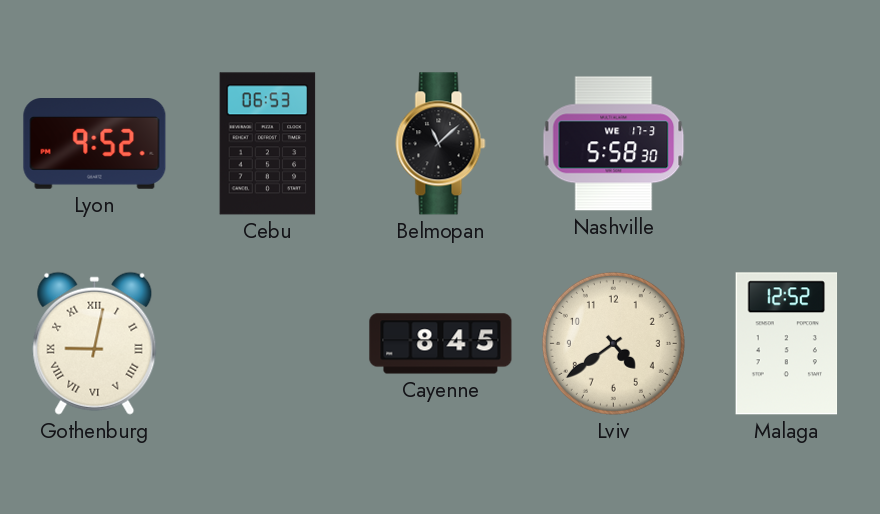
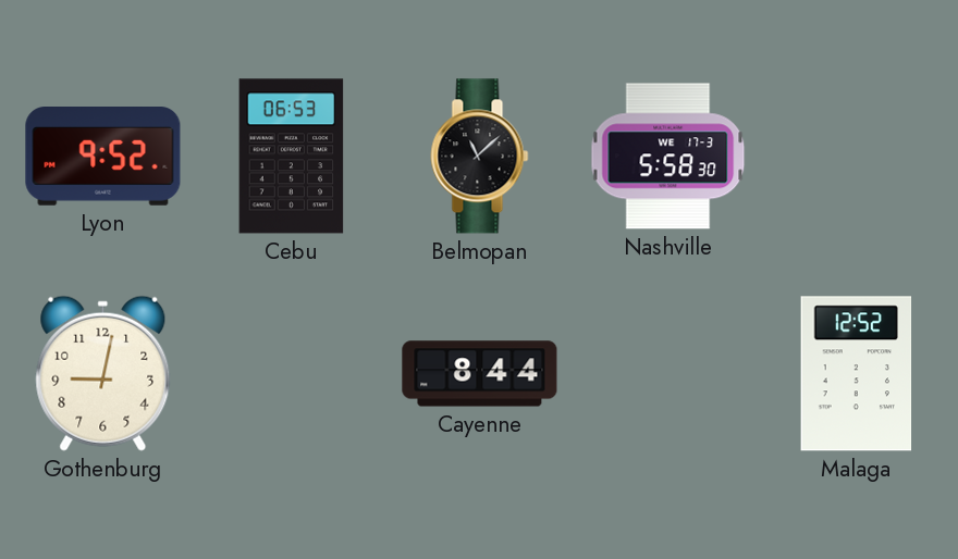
Gothenburg numerals: Roman -> Arabic (103, 373)
Cayenne: 8:45 -> 8:44 (480, 374)
Lviv: 4:39 -> none (613, 343)
